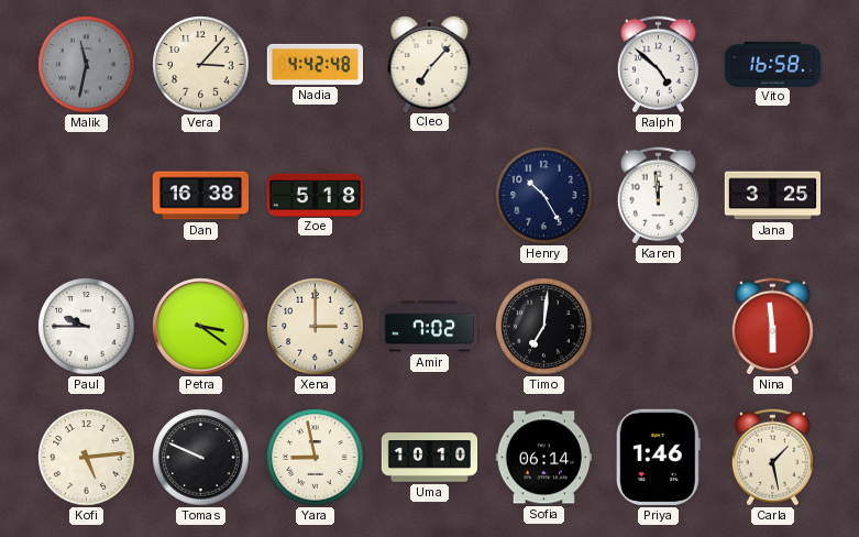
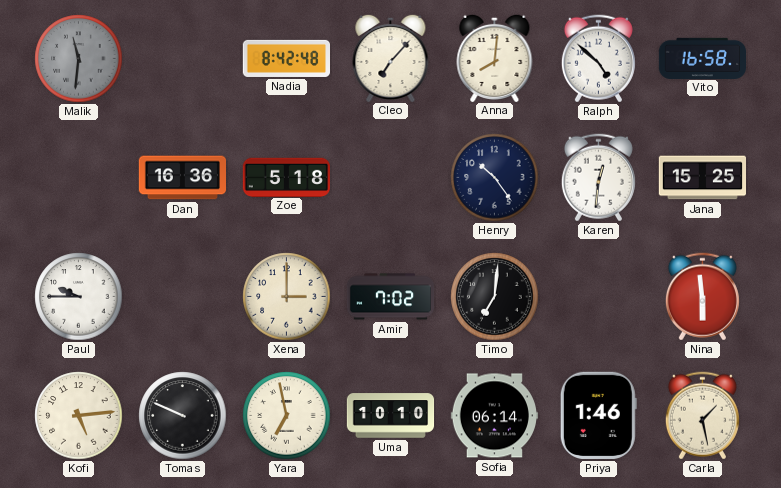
Malik: 11:32 -> 11:31 (79, 59)
Vera: 3:07 -> none (201, 65)
Nadia: 4:42 -> 8:42 (286, 58)
Anna: none -> 8:01 (495, 57)
Dan: 16:38 -> 16:36 (183, 178)
Henry: 10:25 -> 10:24 (495, 178)
Karen: 11:59 -> 12:31 (598, 178)
Jana: 3:25 -> 15:25 (702, 178)
Petra: 3:21 -> none (201, 327)
Yara: 8:58 -> 6:58 (287, 416)
